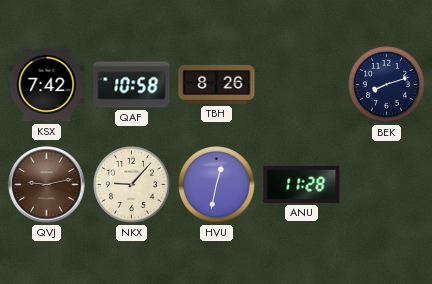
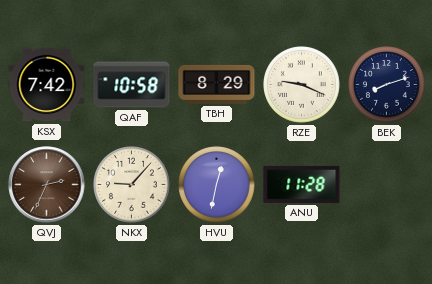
TBH: 8:26 -> 8:29 (217, 84)
RZE: none -> 9:19 (302, 85)
QVJ: 9:13 -> 2:34 (47, 185)
